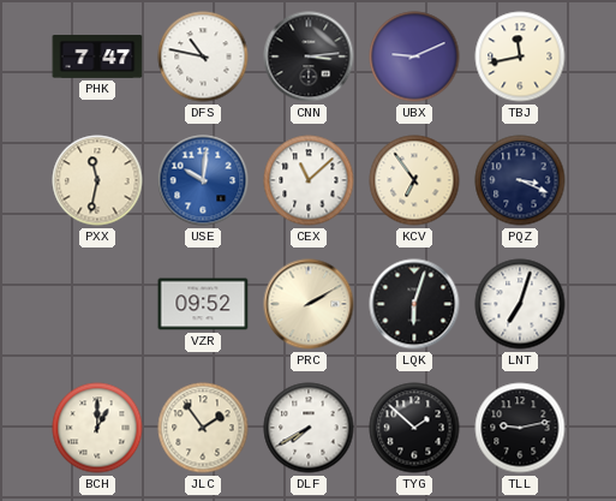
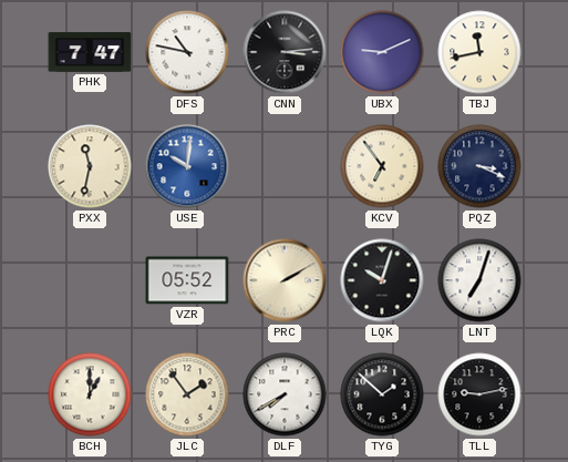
CEX: 11:08 -> none (309, 180)
VZR: 09:52 -> 05:52 (187, 280)
LQK: 6:03 -> 10:03 (382, 280)
